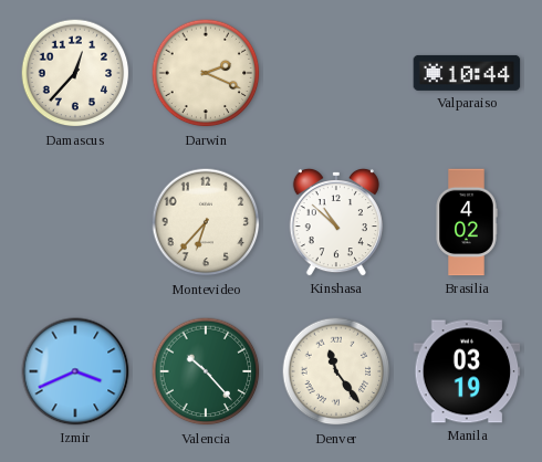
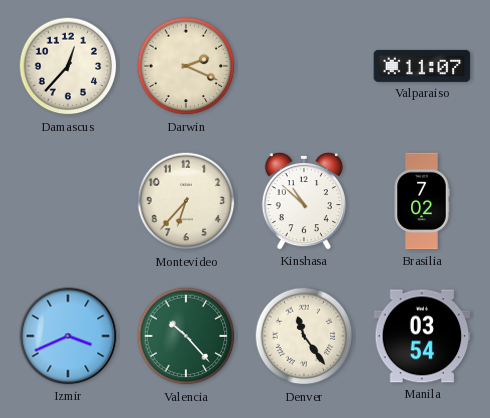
Valparaiso: 10:44 -> 11:07 (422, 66)
Brasilia: 4:02 -> 7:02 (422, 201)
Manila: 03:19 -> 03:54 (422, 336)
